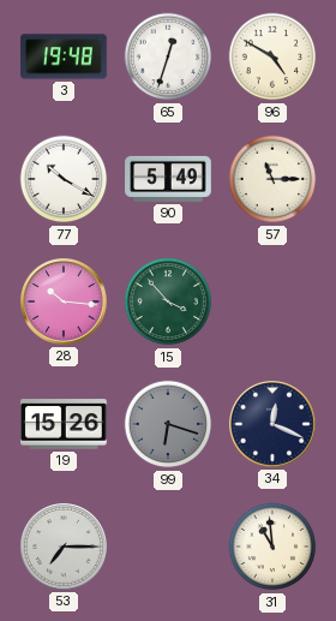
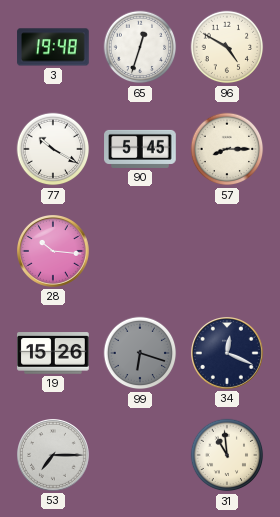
90: 5:49 -> 5:45 (140, 149)
57: 11:15 -> 8:15 (227, 149)
15: 3:53 -> none (168, 301)
